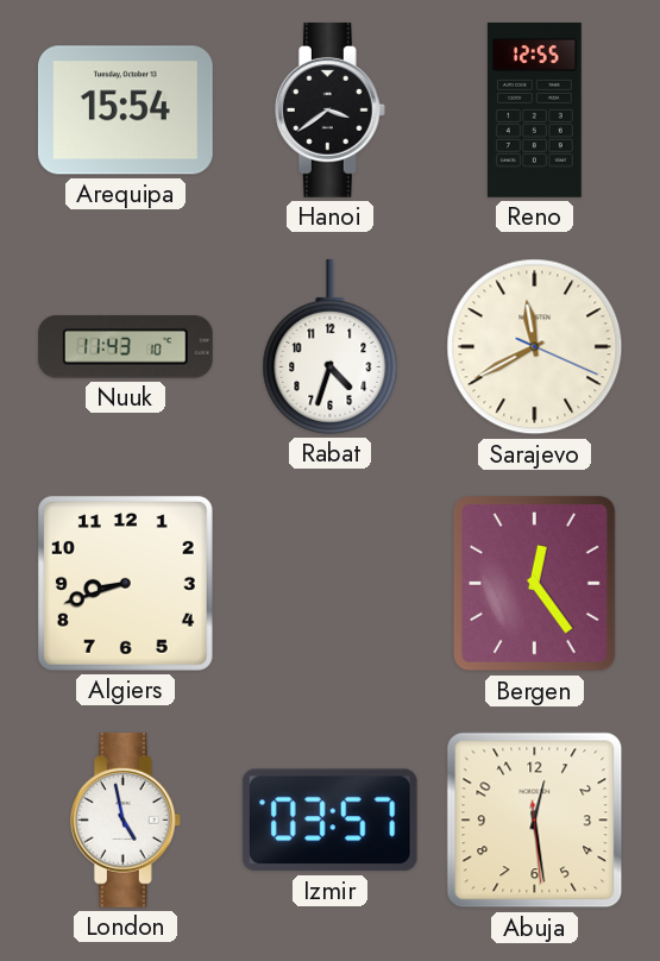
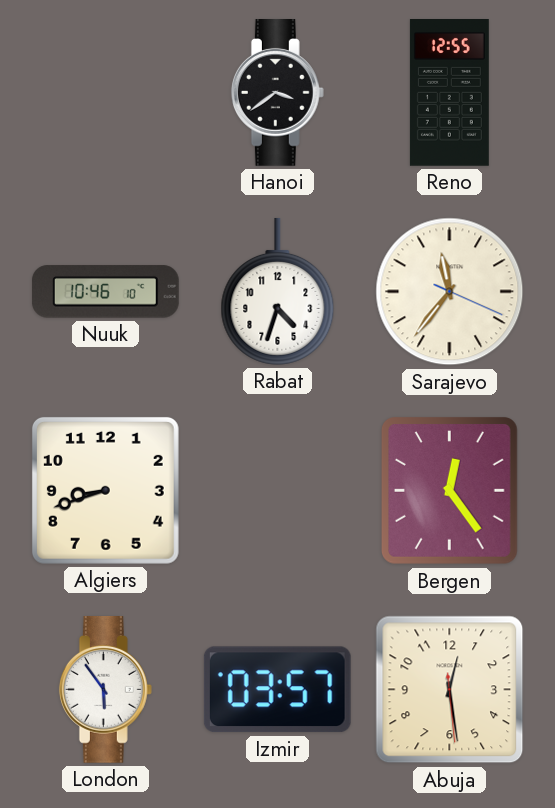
Arequipa: 15:54 -> none (125, 111)
Nuuk: 11:43 -> 10:46 (105, 292)
Sarajevo: 11:40 -> 11:36 (450, 292)
London: 4:58 -> 5:54 (105, 690)
